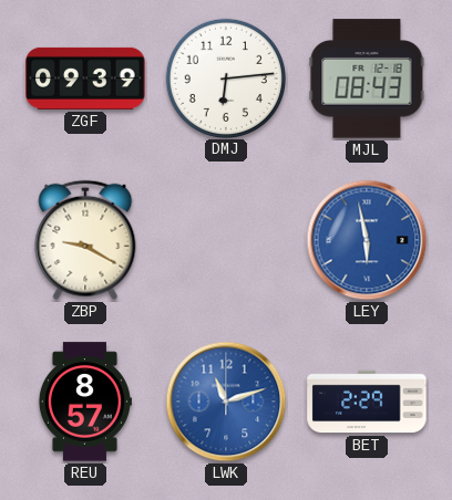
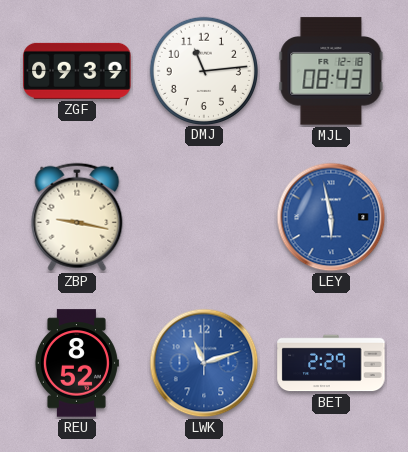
DMJ: 6:14 -> 11:14 (203, 70)
ZBP: 9:20 -> 9:17 (77, 217)
REU: 8:57 -> 8:52 (76, 363)
